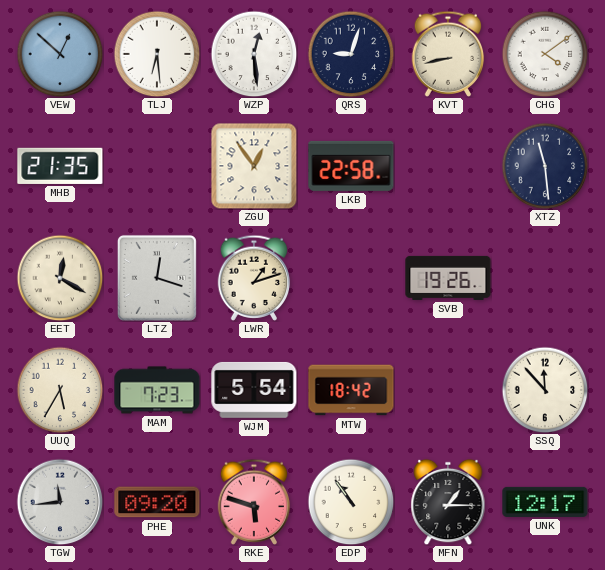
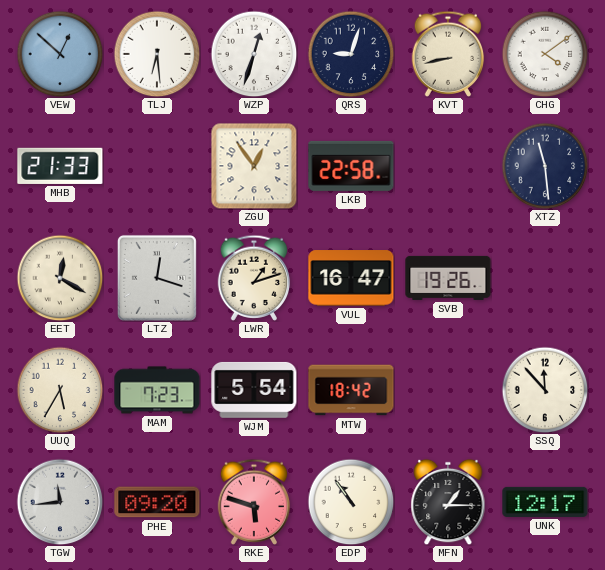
WZP: 12:29 -> 12:33 (254, 54)
MHB: 21:35 -> 21:33 (60, 166)
VUL: none -> 16:47 (351, 278)
